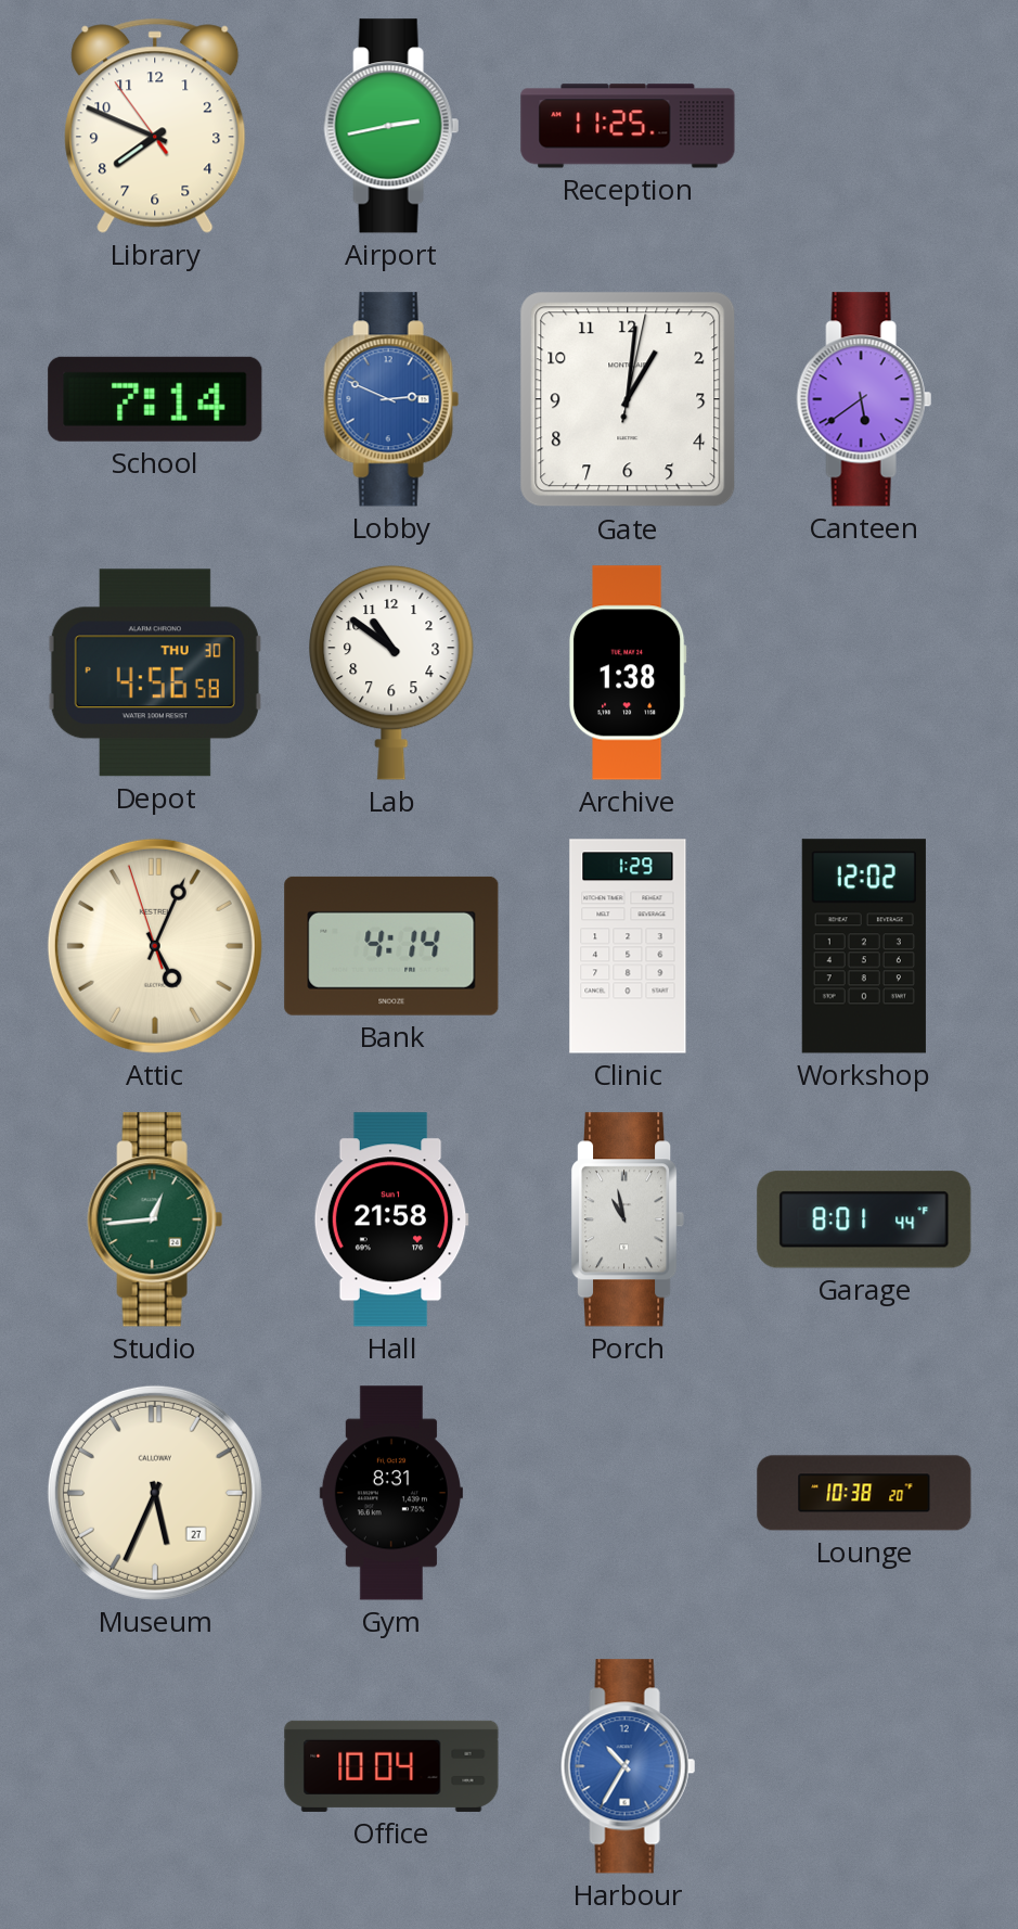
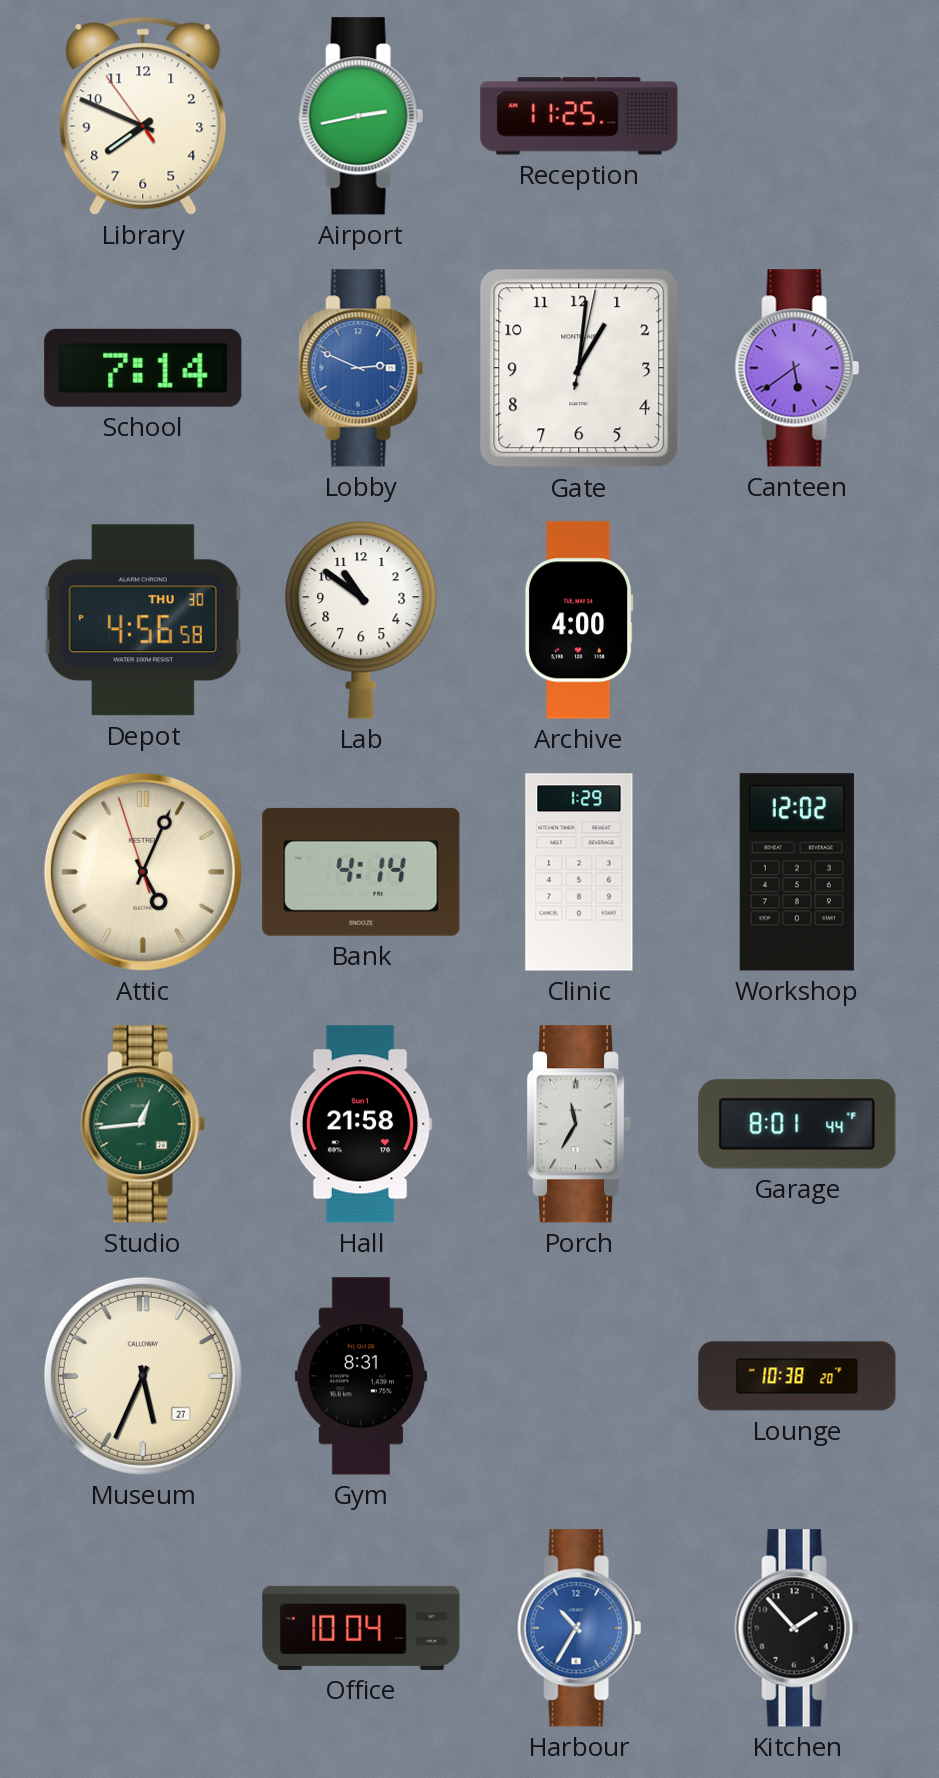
Archive: 1:38 -> 4:00 (579, 620)
Porch: 10:58 -> 11:35 (579, 1124)
Kitchen: none -> 1:53 (797, 1628)
